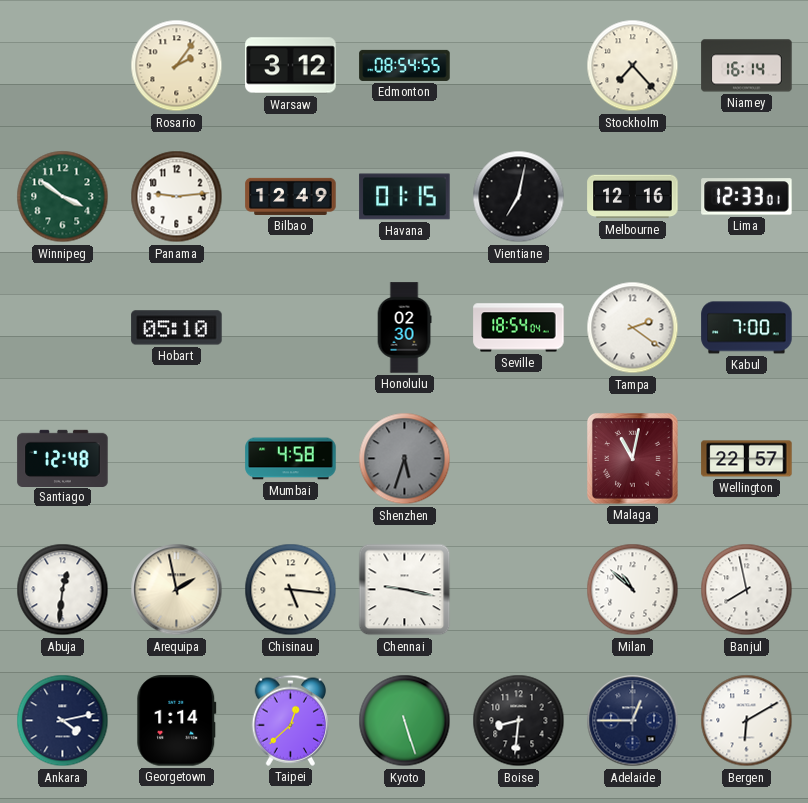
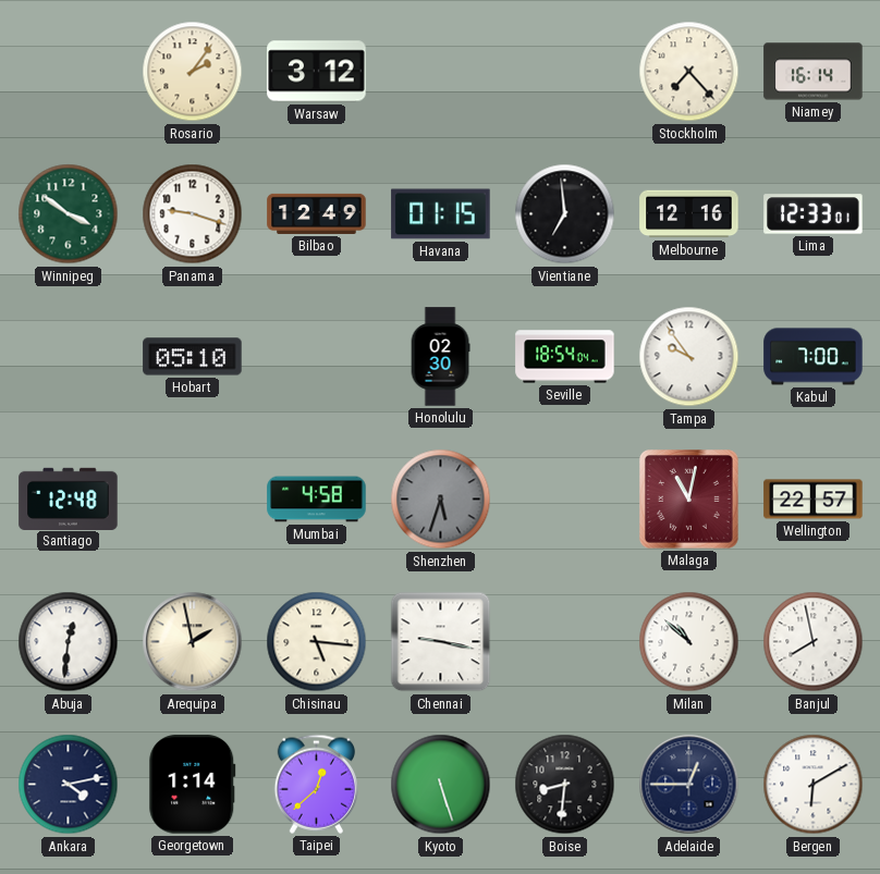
Edmonton: 08:54 -> none (405, 65)
Panama: 9:14 -> 9:18 (193, 214)
Vientiane: 7:02 -> 6:59 (565, 214)
Tampa: 2:21 -> 9:54 (689, 357)
